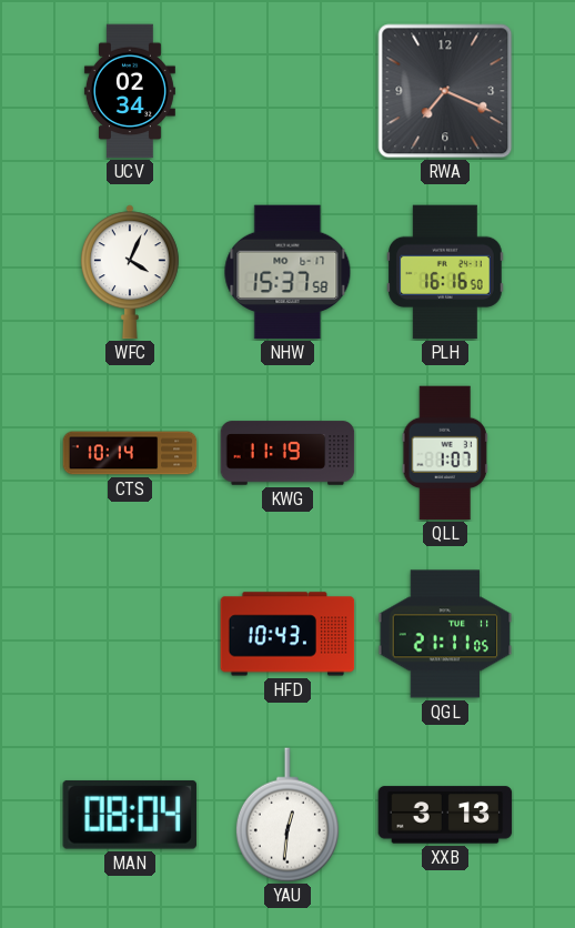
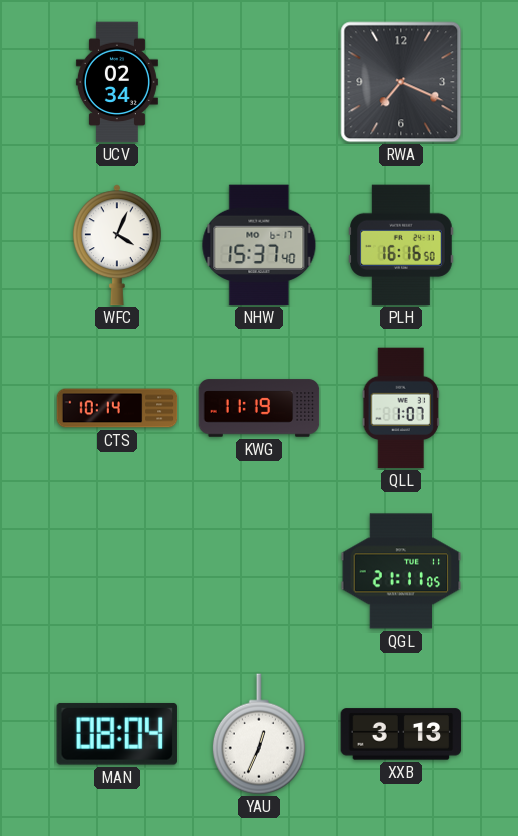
NHW: 15:37:58 -> 15:37:40 (259, 245)
HFD: 10:43 -> none (287, 634)
YAU: 12:31 -> 12:34 (259, 734)
